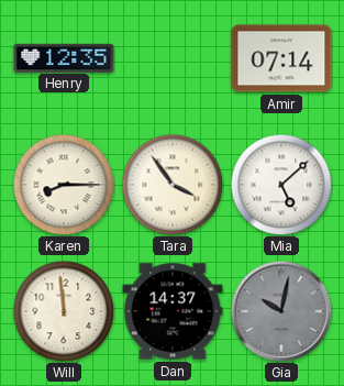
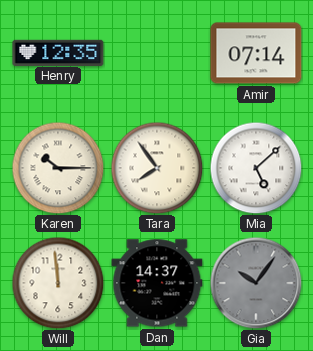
Karen: 8:15 -> 10:15 (58, 168)
Tara: 3:54 -> 7:54 (157, 168)
Gia: 10:02 -> 10:06 (256, 283)
